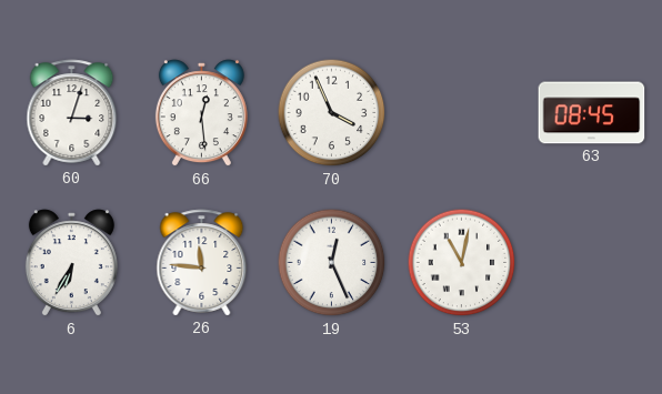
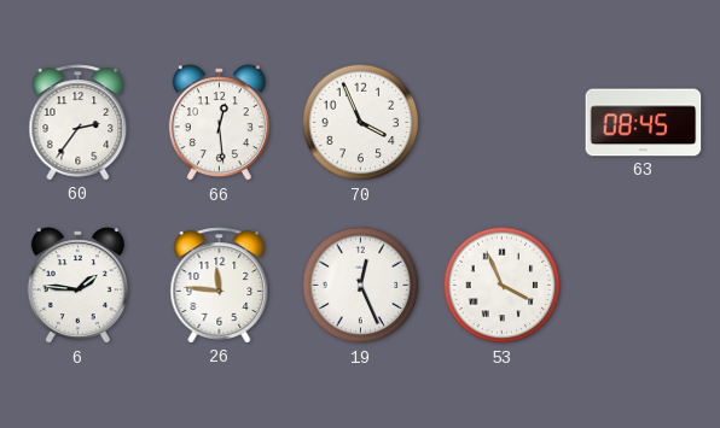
60: 3:03 -> 2:36 (79, 123)
6: 6:35 -> 1:46 (77, 286)
53: 11:02 -> 3:56 (503, 286)
